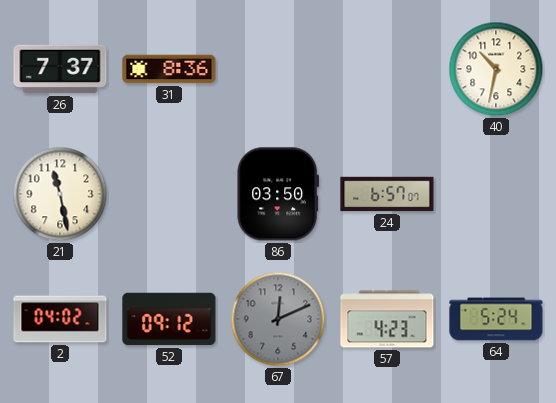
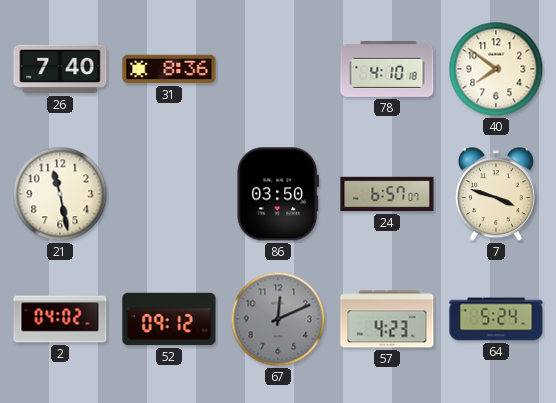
26: 7:37 -> 7:40 (60, 69)
78: none -> 4:10 (387, 69)
40: 10:32 -> 7:51 (496, 69)
7: none -> 3:48 (496, 195)
